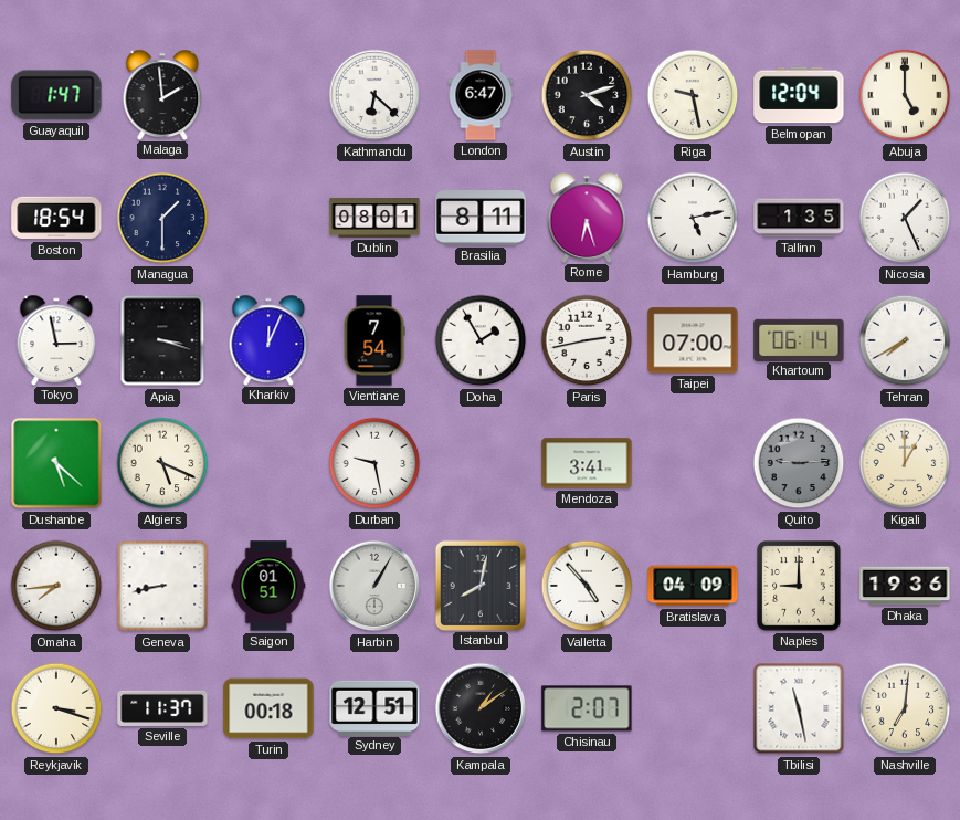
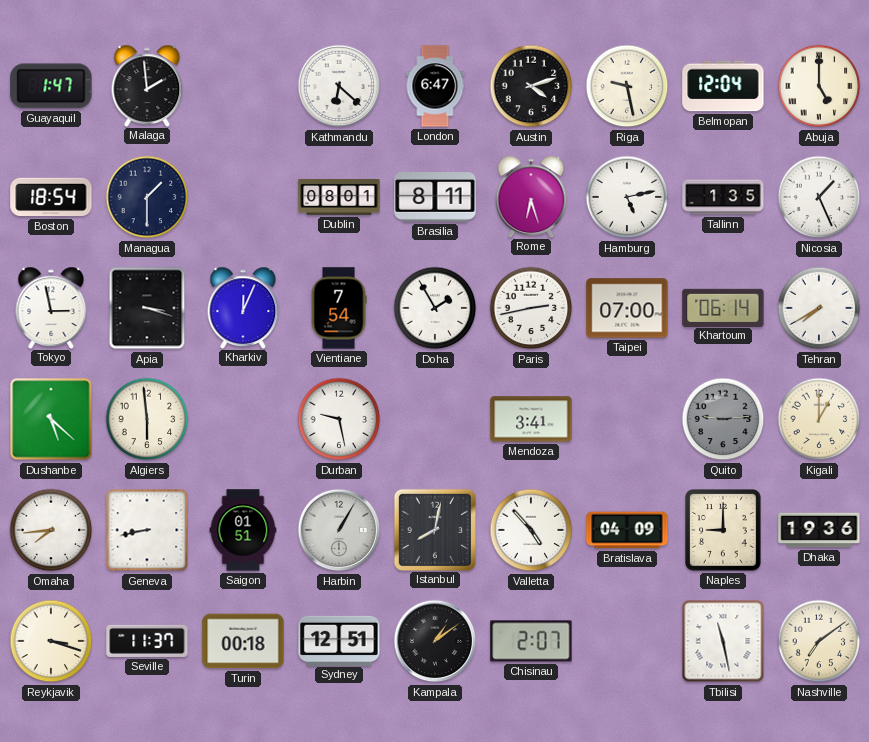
Algiers: 5:19 -> 5:59 (147, 419)
Nashville: 7:01 -> 7:09 (819, 641)
